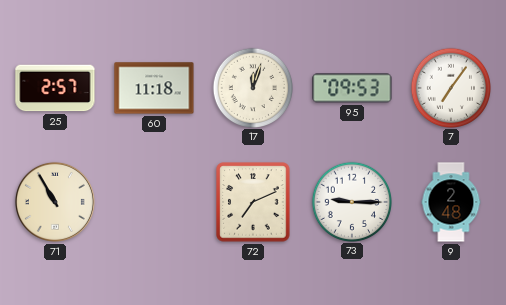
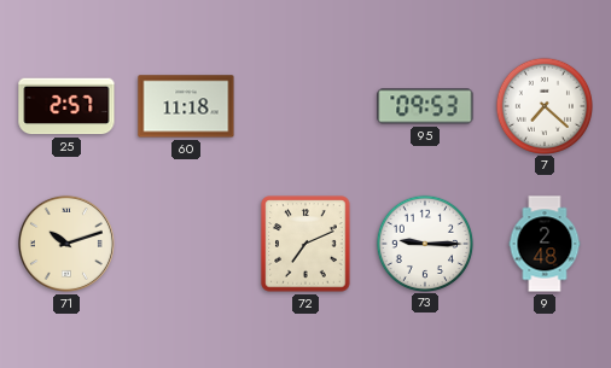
17: 12:03 -> none (252, 87)
7: 7:06 -> 7:22 (543, 105)
71: 10:55 -> 10:12 (66, 244)
